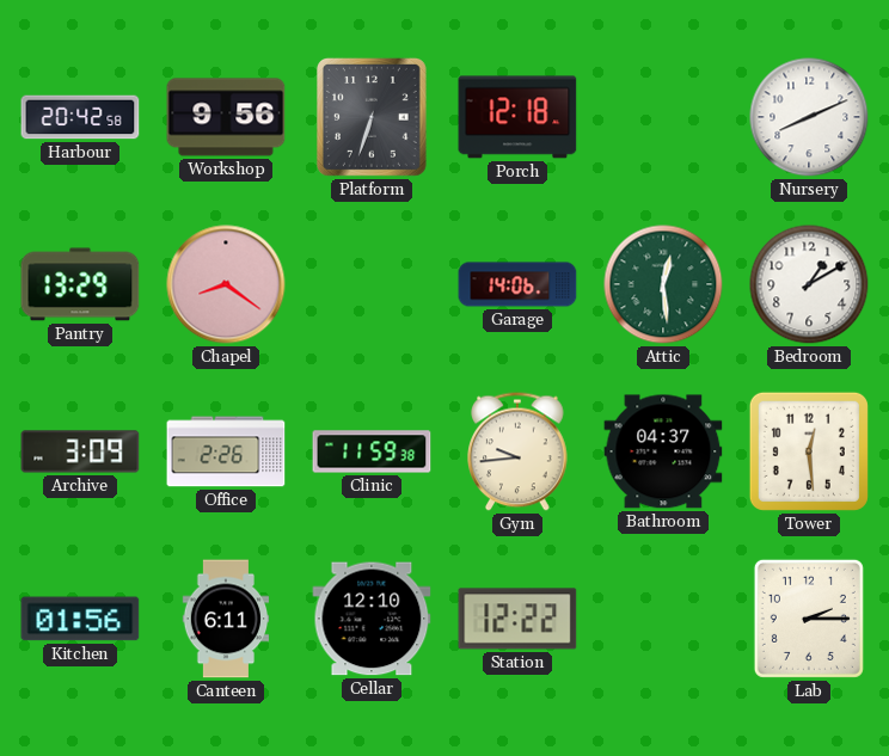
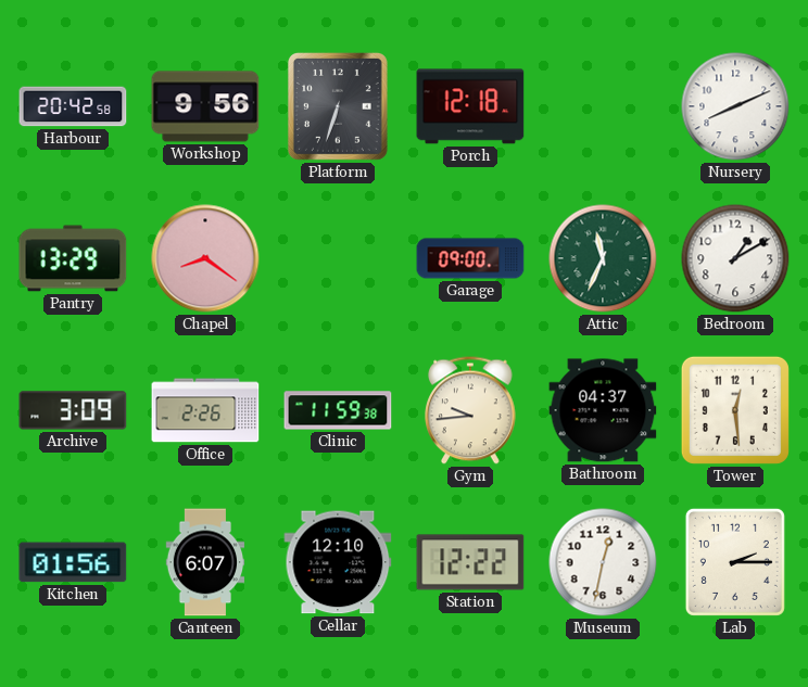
Garage: 14:06 -> 09:00 (470, 258)
Attic: 12:29 -> 11:34 (603, 258)
Canteen: 6:11 -> 6:07 (205, 562)
Museum: none -> 12:32 (603, 562)
